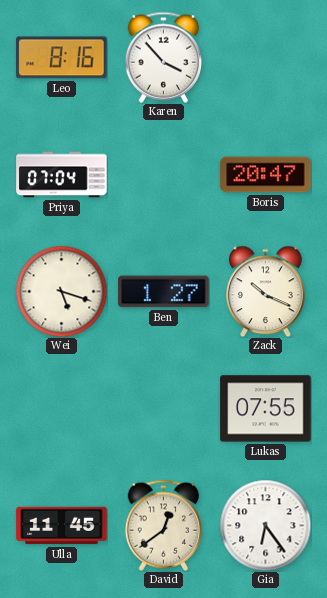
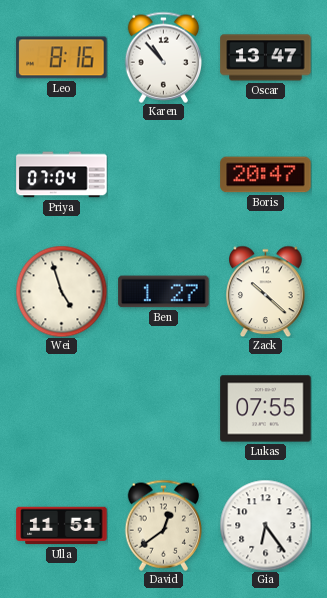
Karen: 3:53 -> 10:53 (163, 57)
Oscar: none -> 13:47 (266, 58)
Wei: 5:18 -> 4:57 (61, 291)
Zack: 10:19 -> 10:22 (266, 291)
Ulla: 11:45 -> 11:51 (62, 526)
